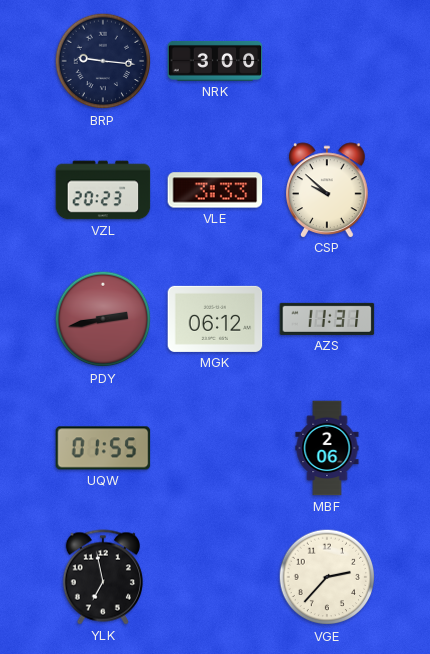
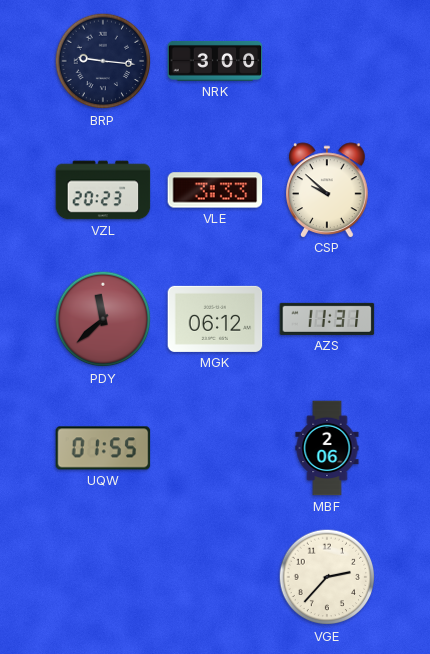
PDY: 2:43 -> 11:38 (103, 319)
YLK: 6:58 -> none (103, 577)
